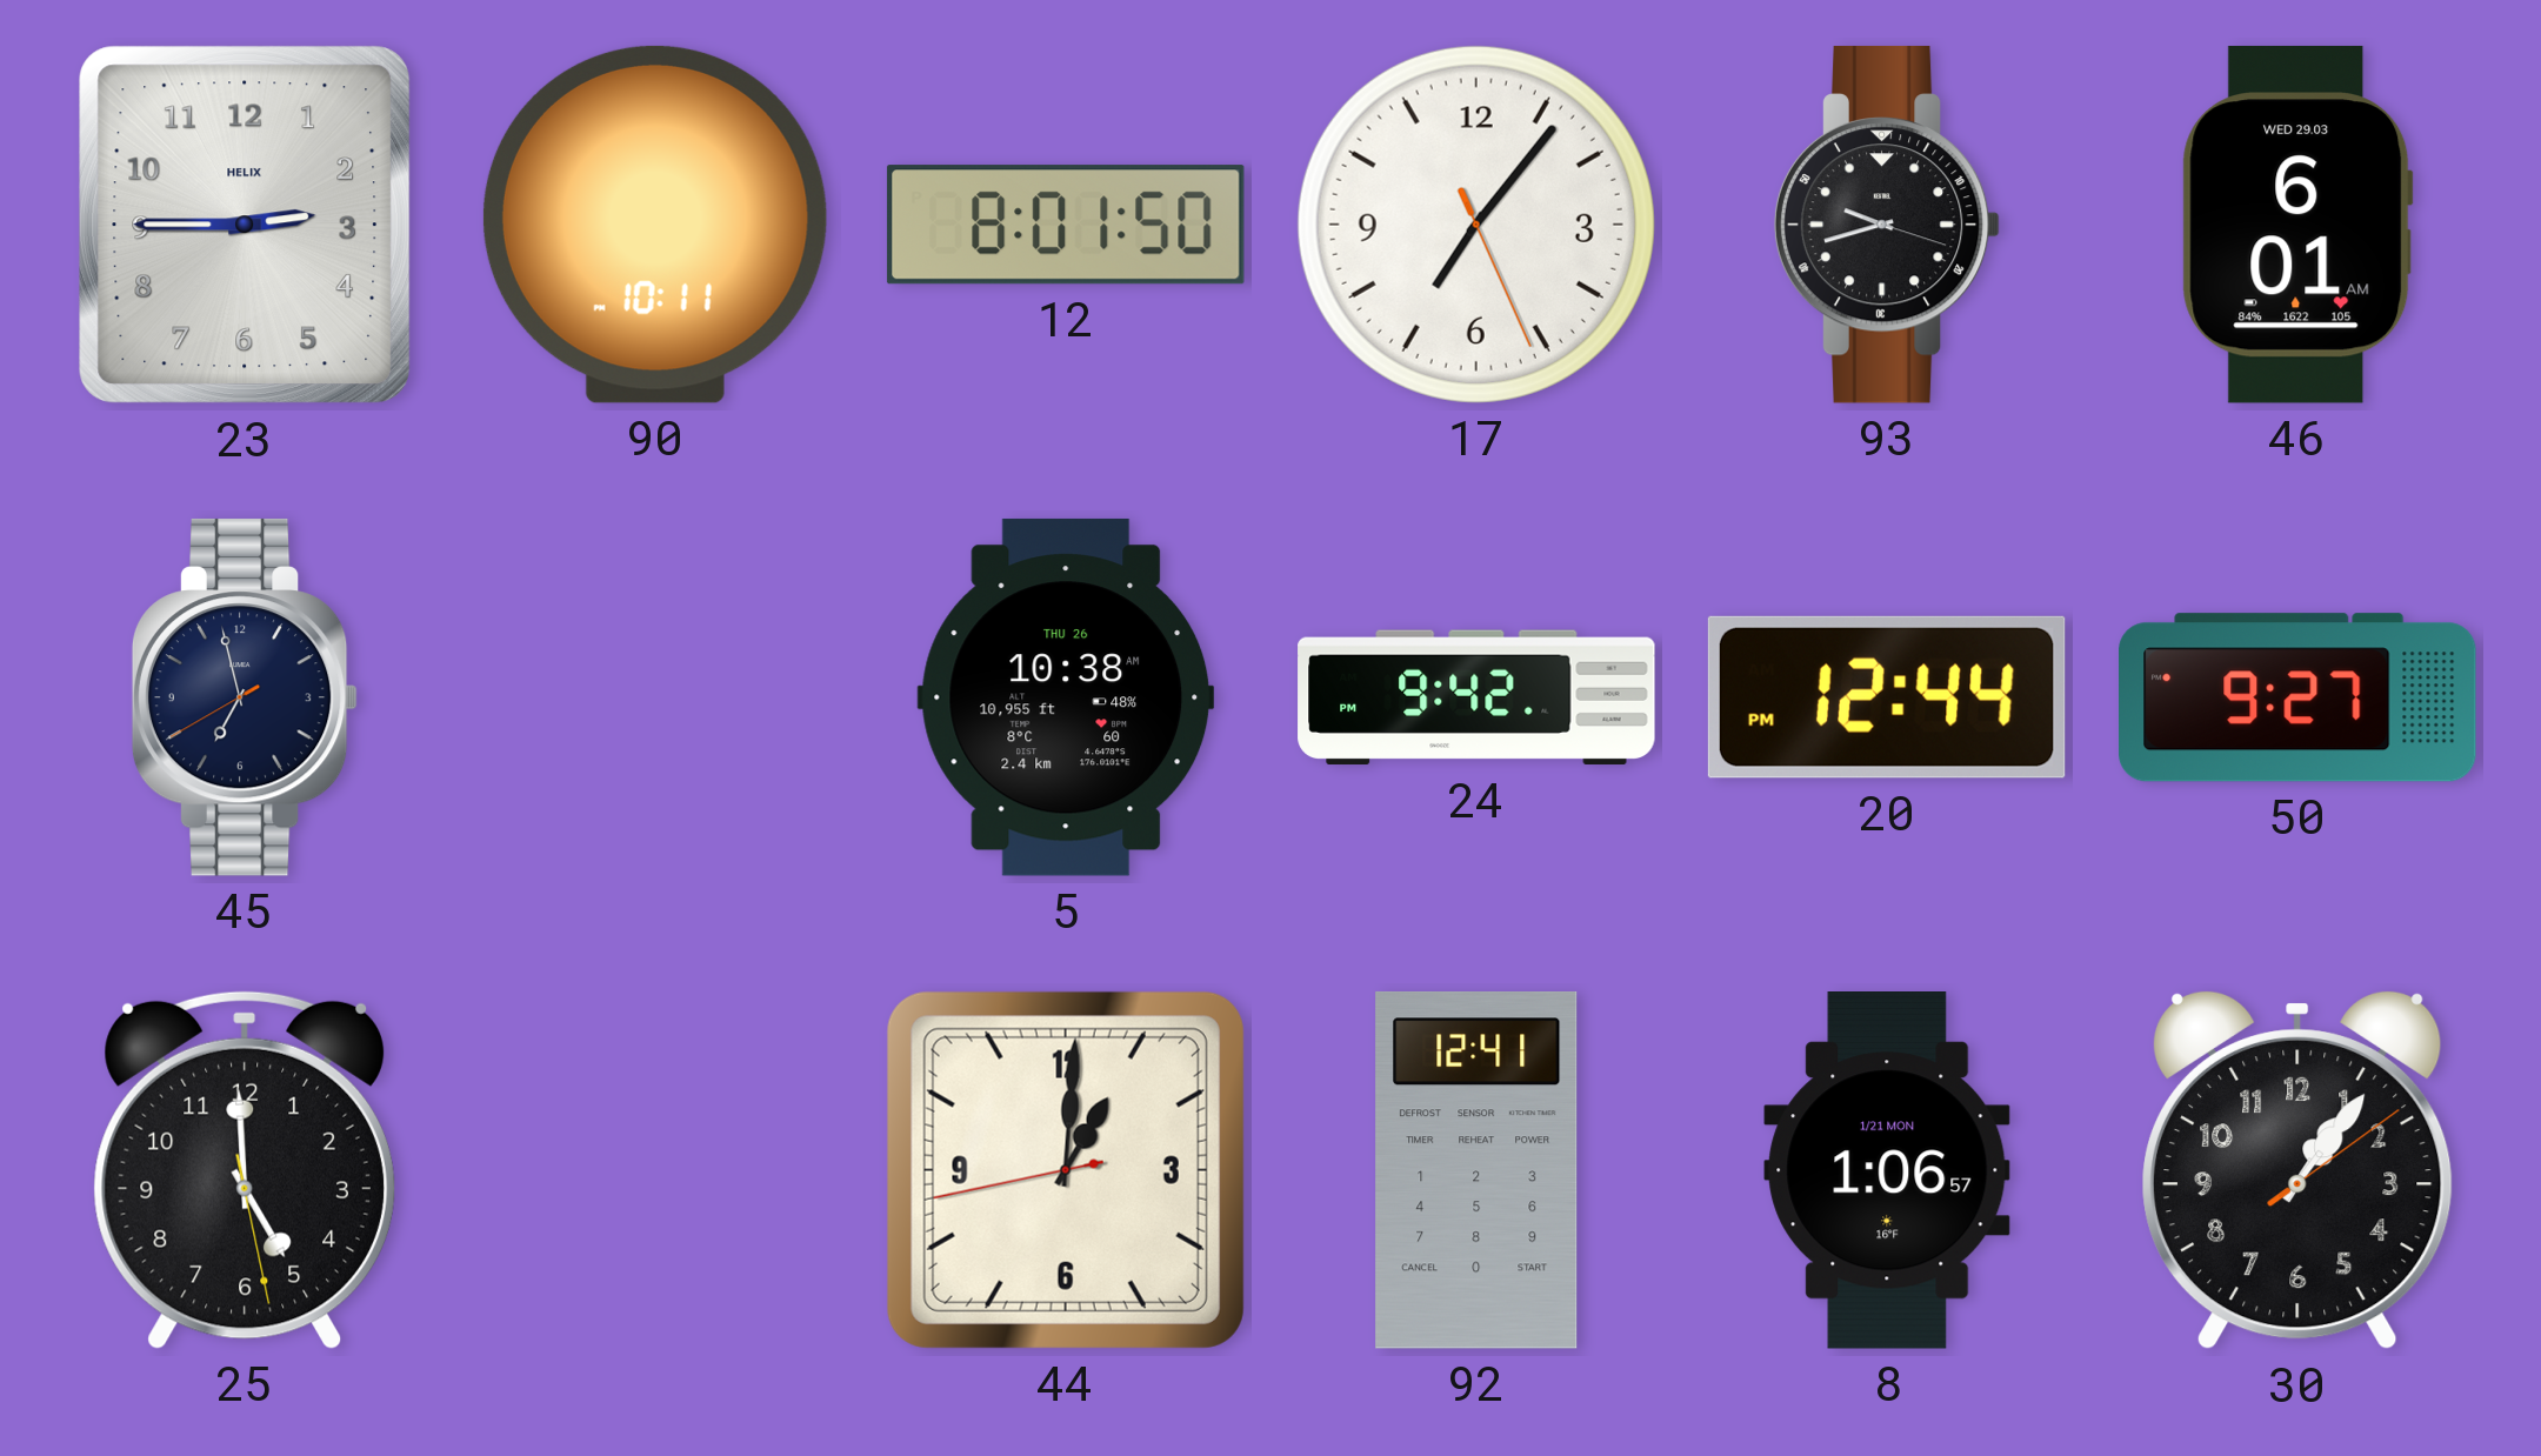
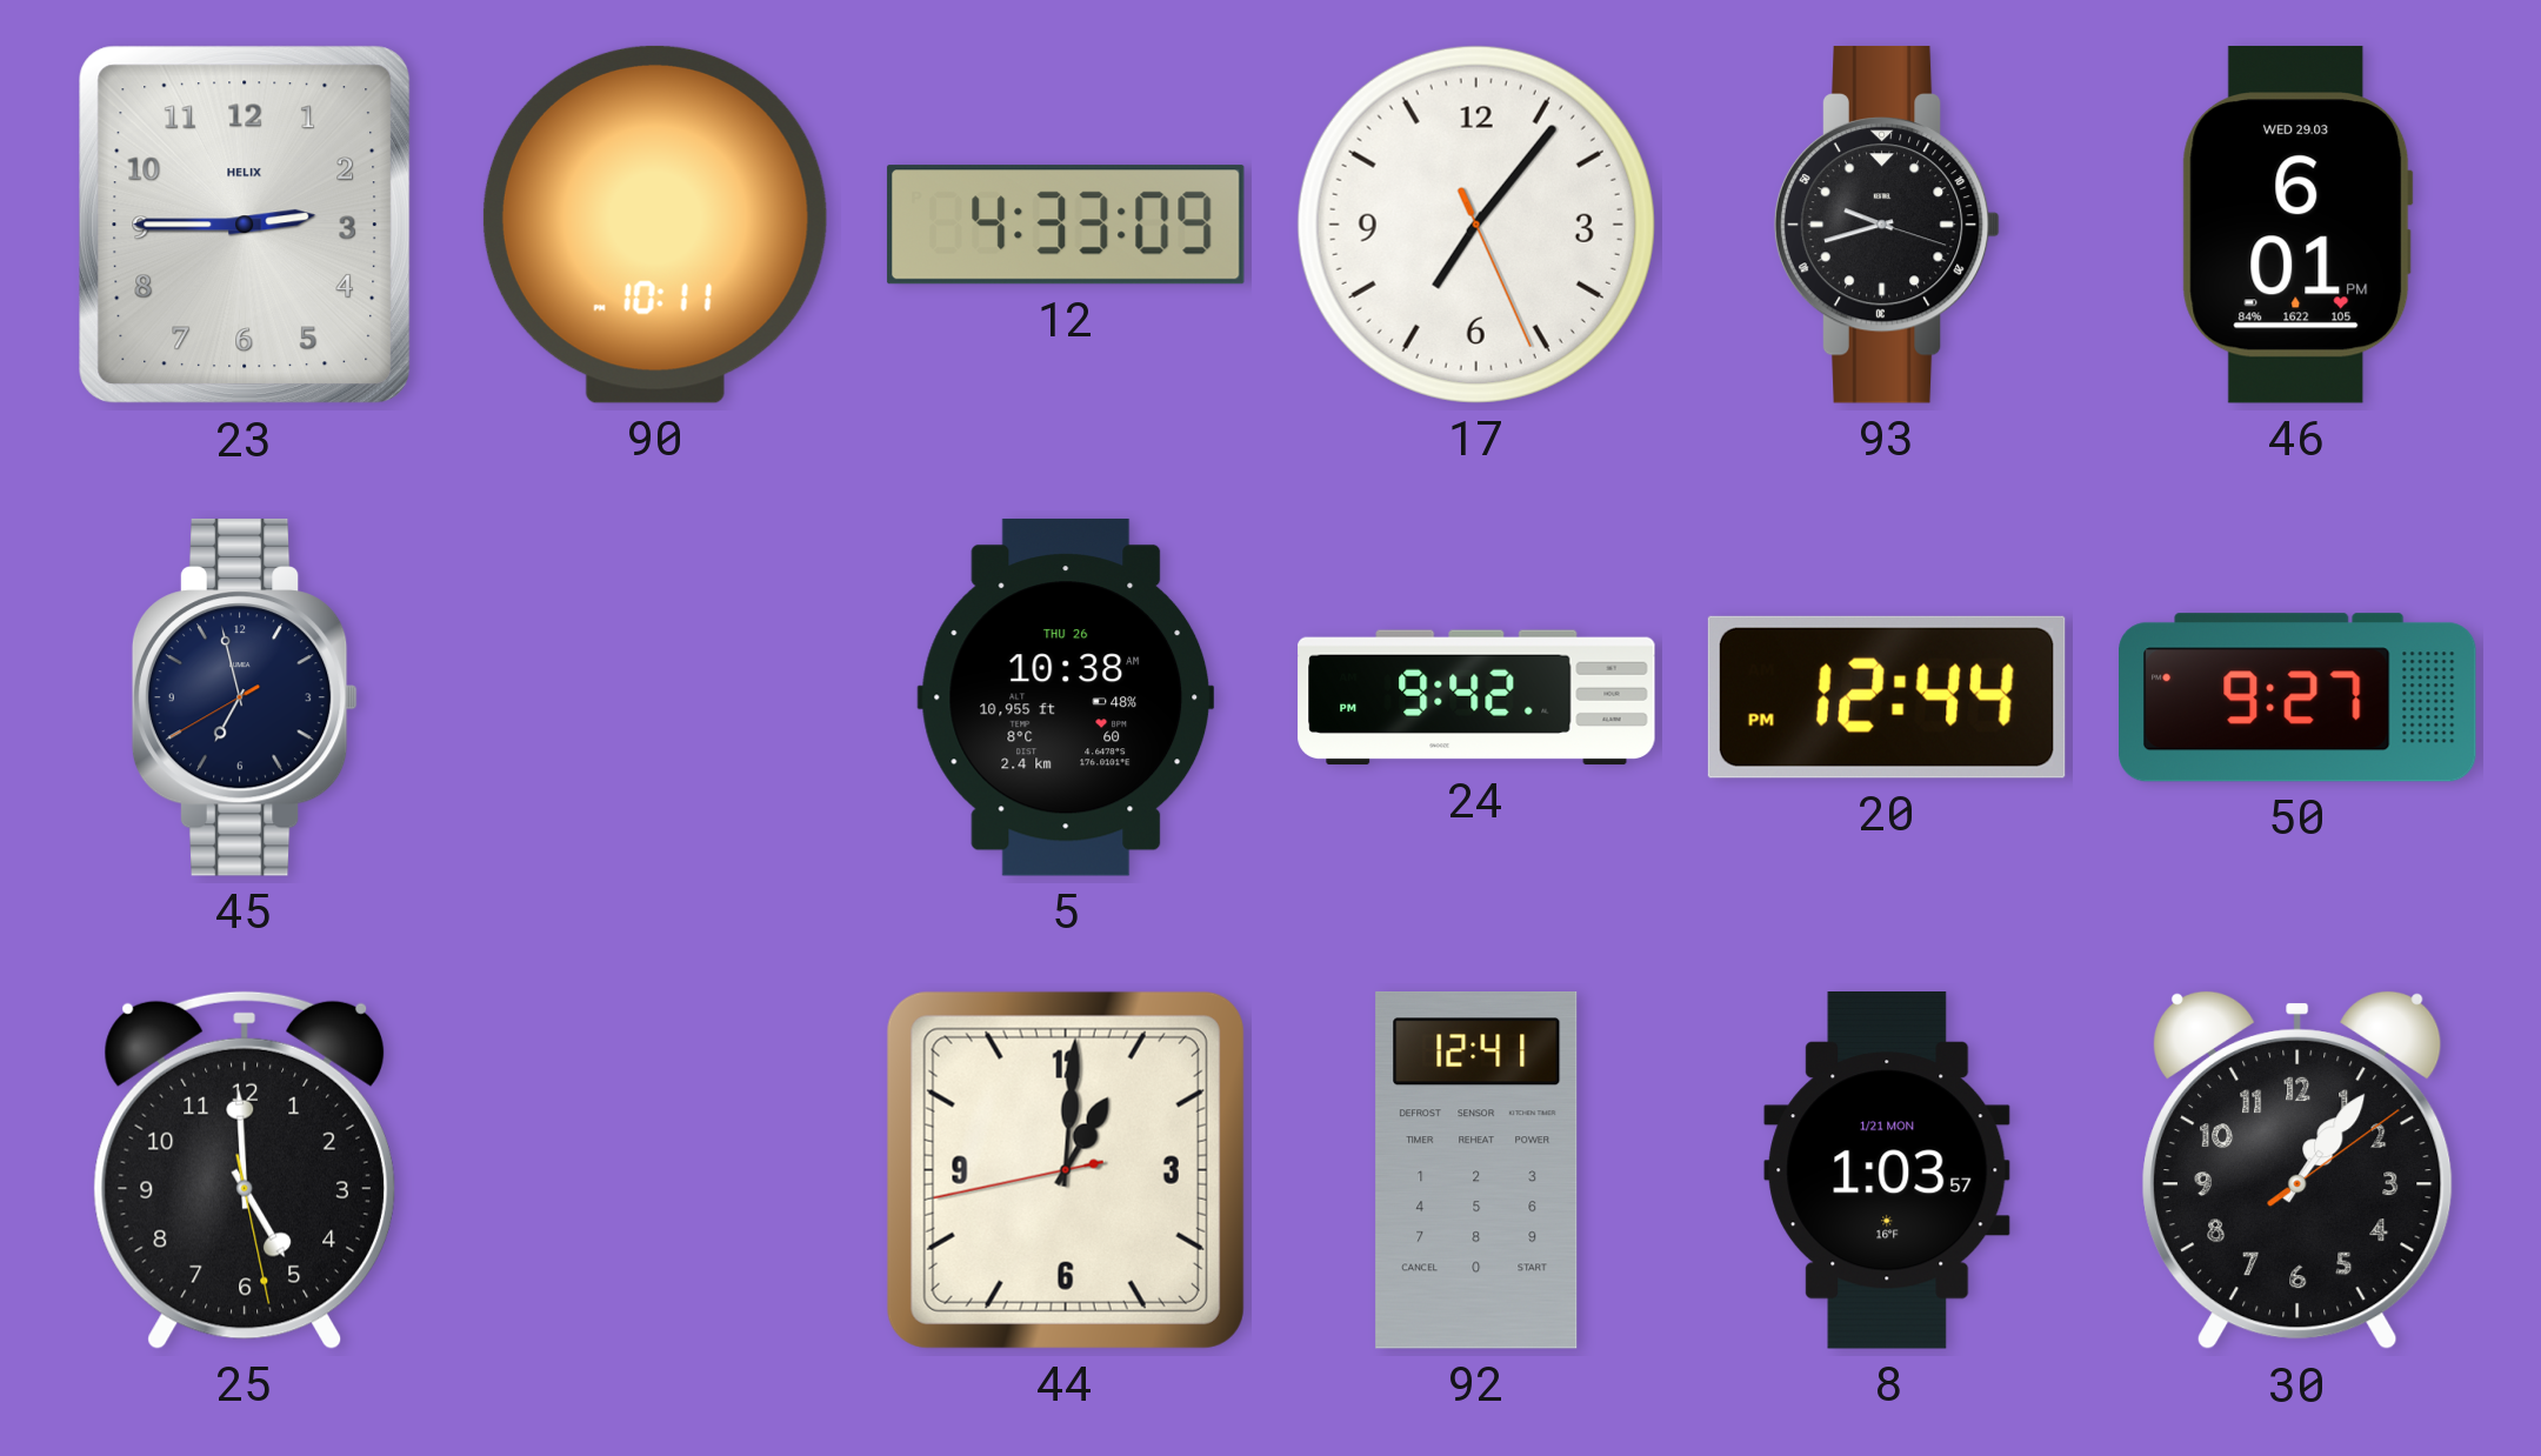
12: 8:01 -> 4:33 (1066, 225)
46: 6:01 AM -> 6:01 PM (2297, 225)
8: 1:06 -> 1:03 (1887, 1171)
